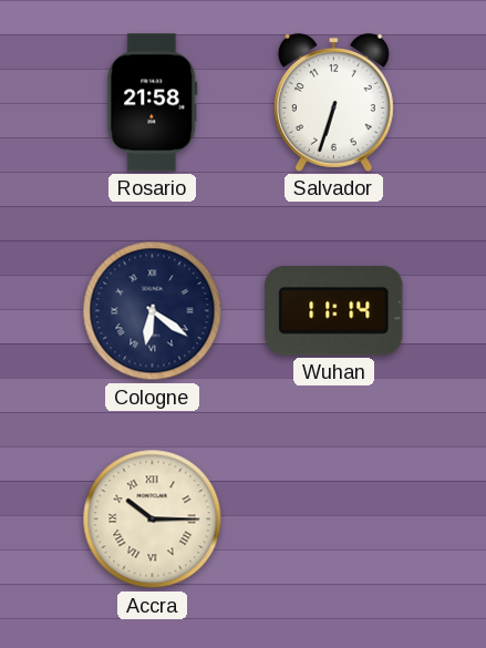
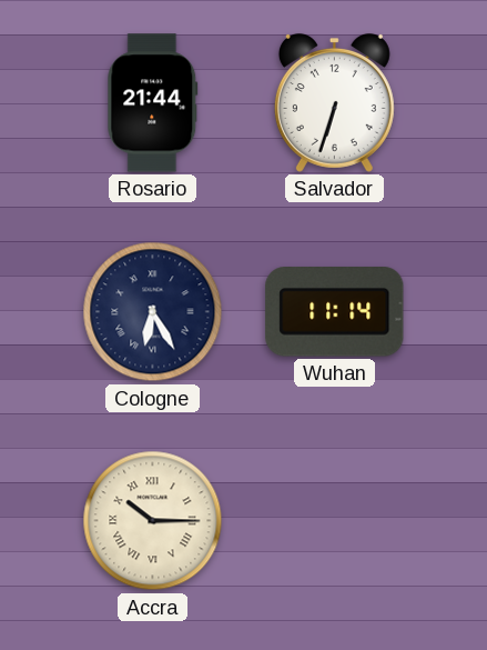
Rosario: 21:58 -> 21:44 (153, 103)
Cologne: 6:21 -> 6:25 (153, 312)
